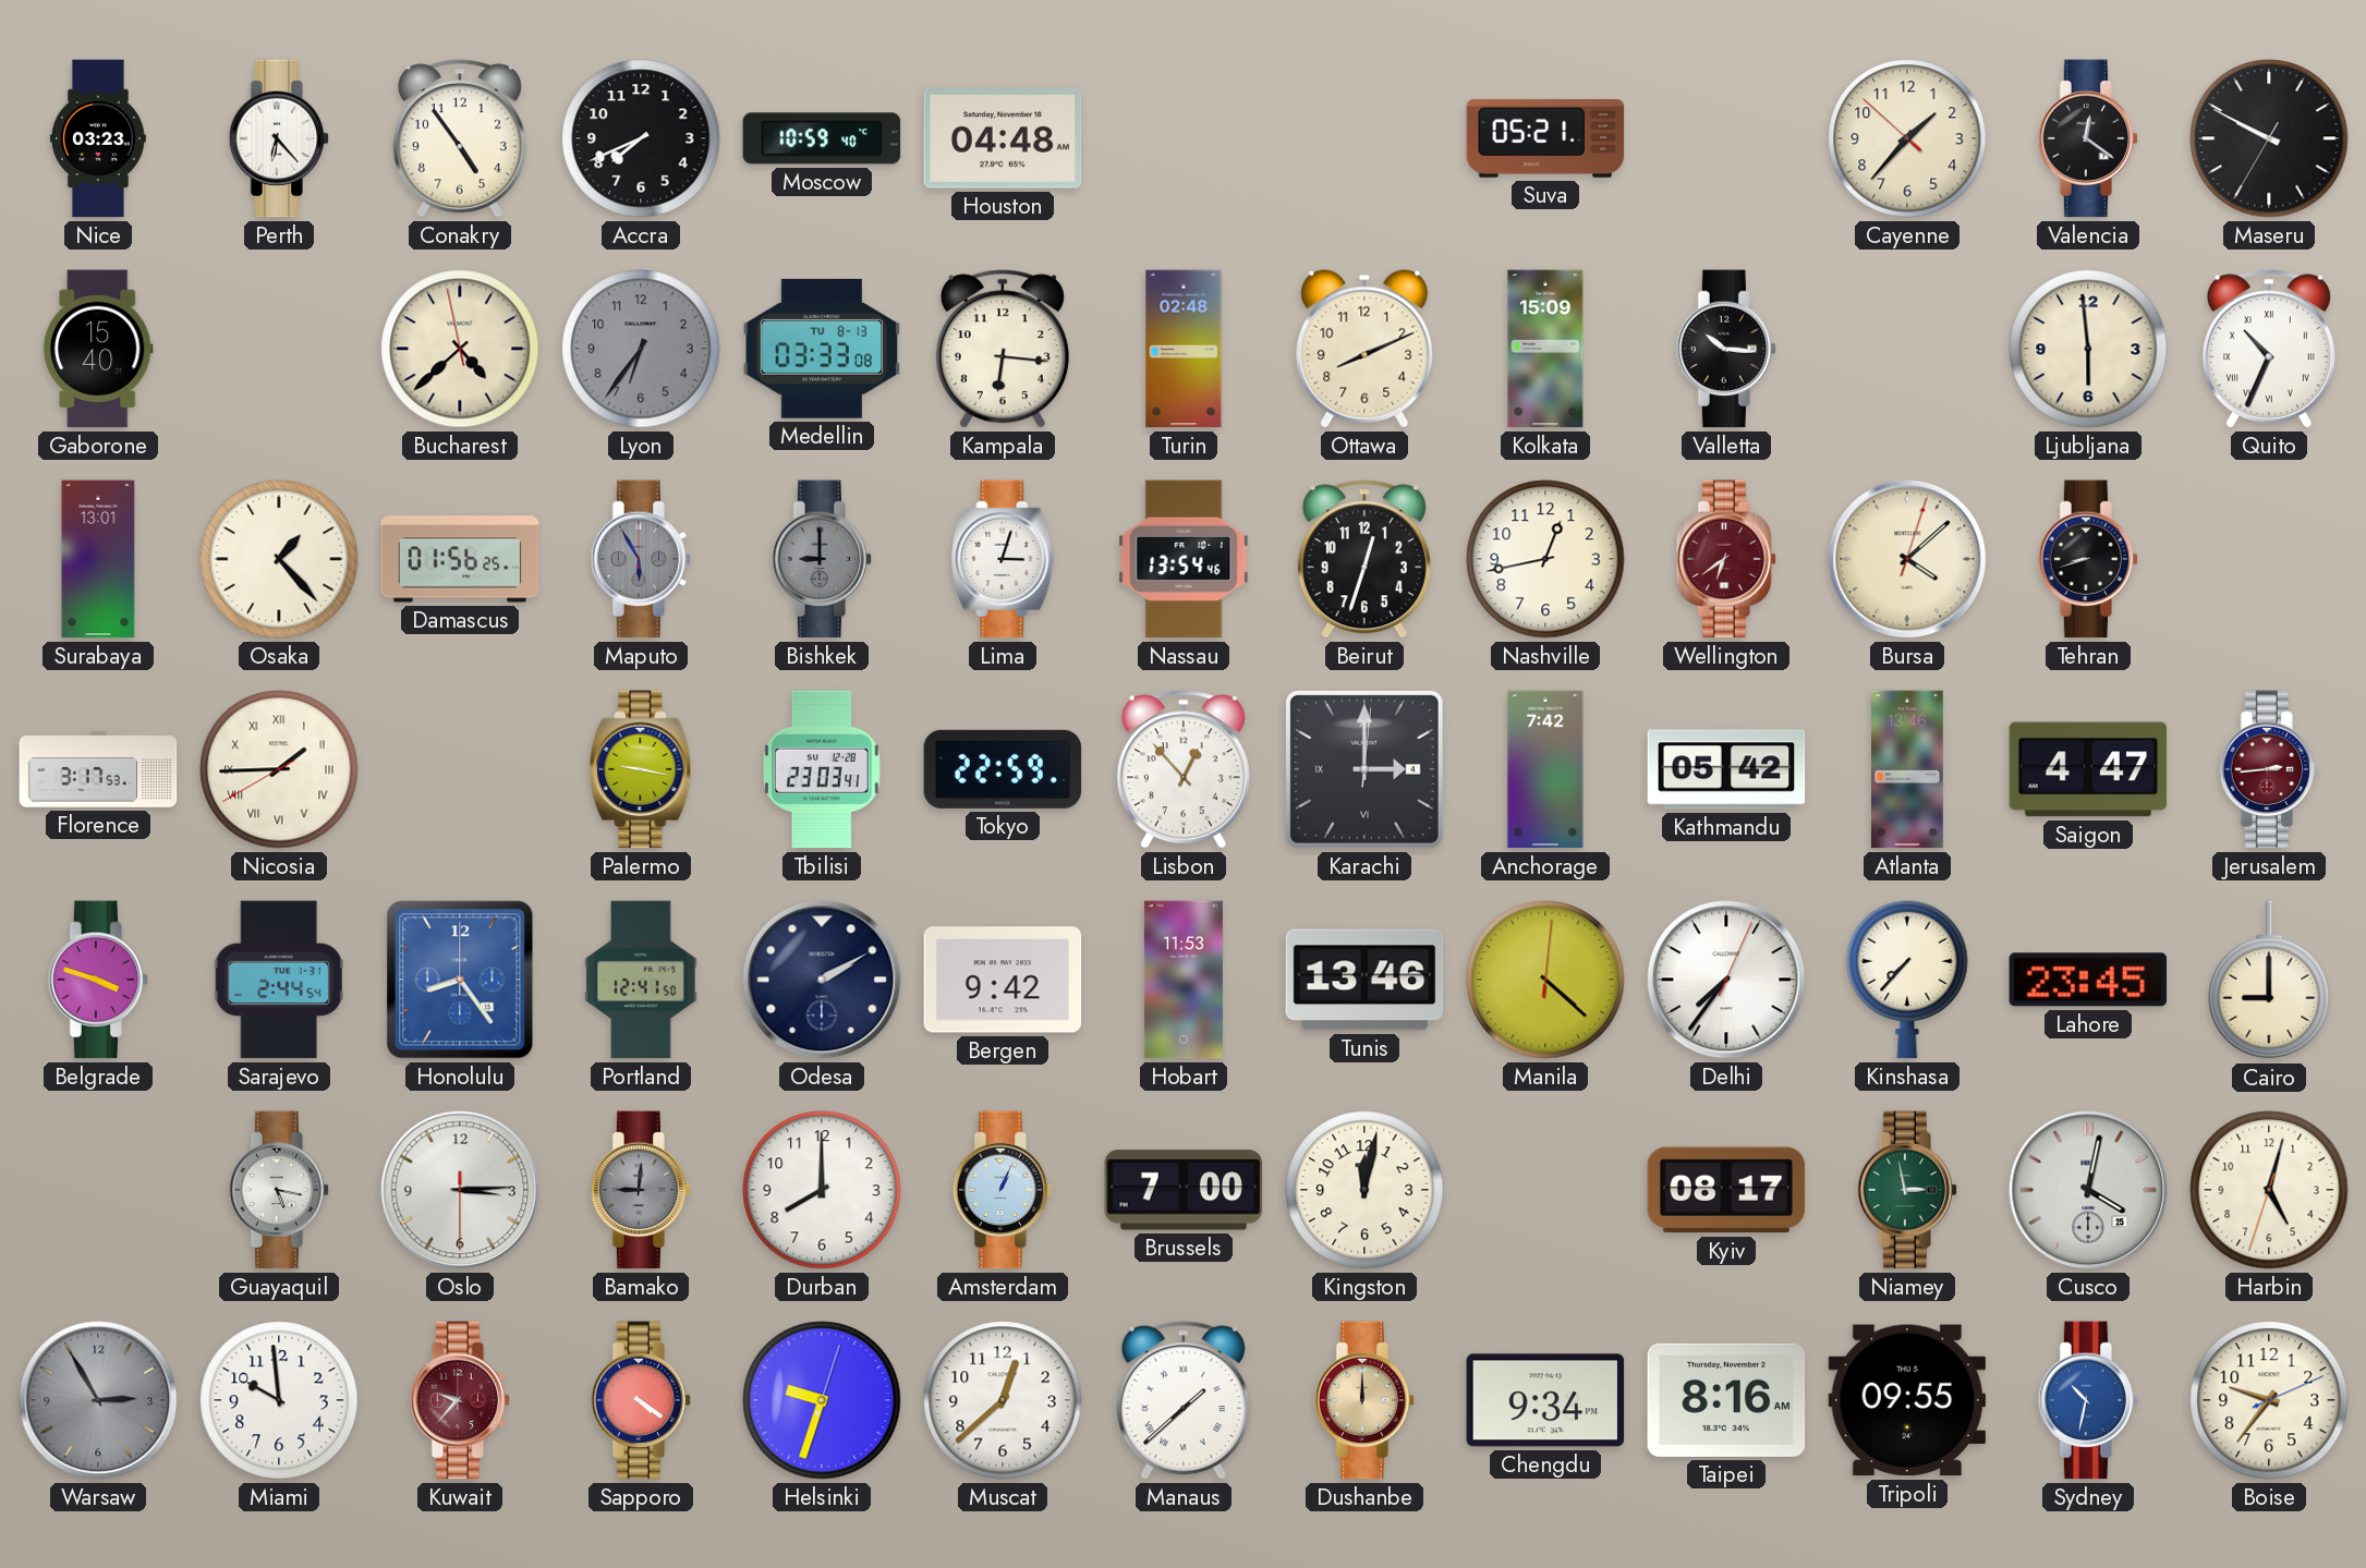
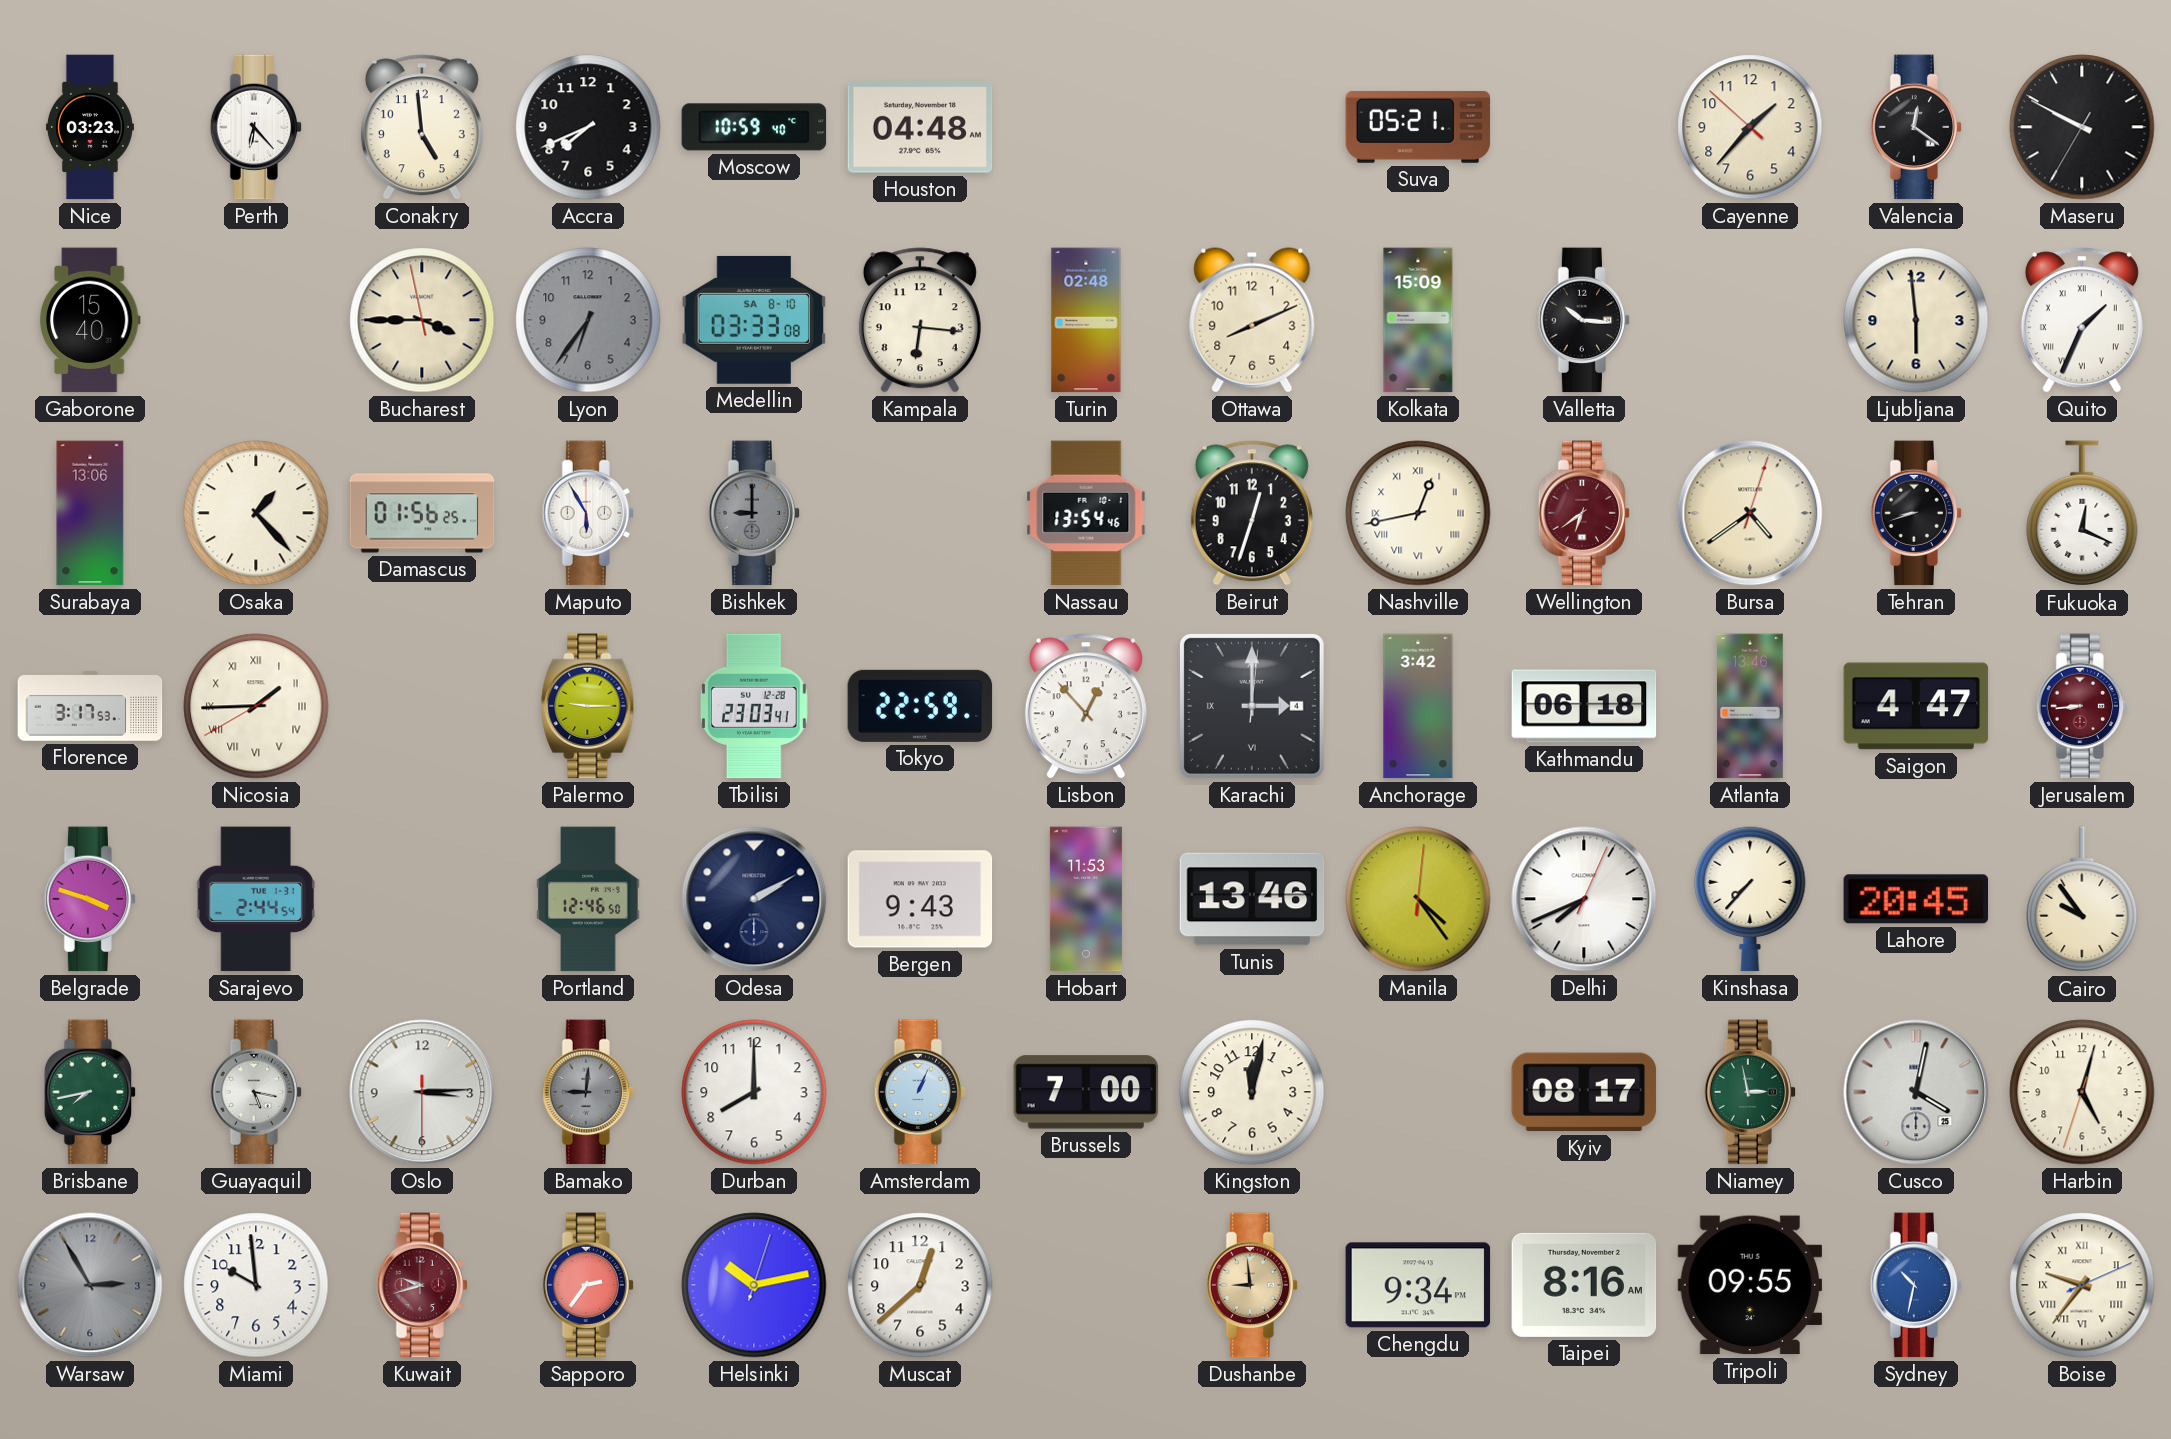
Conakry: 4:54 -> 4:59 (422, 127)
Bucharest: 4:37 -> 3:44 (422, 320)
Medellin date: TU 8-13 -> SA 8-10 (754, 320)
Quito: 10:34 -> 1:34 (2082, 320)
Surabaya: 13:01 -> 13:06 (90, 513)
Maputo dial: grey -> white (588, 513)
Lima: 3:03 -> none (1003, 559)
Nashville numerals: Arabic -> Roman (1418, 513)
Bursa: 4:08 -> 4:39 (1750, 513)
Fukuoka: none -> 12:19 (2082, 514)
Palermo: 9:17 -> 9:15 (588, 706)
Anchorage: 7:42 -> 3:42 (1418, 706)
Kathmandu: 05:42 -> 06:18 (1584, 706)
Jerusalem: 2:44 -> 8:44 (2082, 706)
Honolulu: 8:24 -> none (460, 980)
Portland: 12:41 -> 12:46 (588, 899)
Bergen: 9:42 -> 9:43 (920, 899)
Manila: 4:22 -> 4:24 (1418, 899)
Delhi: 7:36 -> 7:41 (1584, 899)
Lahore: 23:45 -> 20:45 (1916, 899)
Cairo: 9:00 -> 9:54 (2082, 900)
Brisbane: none -> 7:43 (90, 1092)
Kuwait: 9:37 -> 9:42 (422, 1285)
Sapporo: 4:21 -> 2:36 (588, 1285)
Helsinki: 9:33 -> 10:13 (754, 1285)
Manaus: 1:38 -> none (1184, 1400)
Dushanbe: 12:00 -> 8:59 (1252, 1285)
Boise numerals: Arabic -> Roman (2082, 1285)
